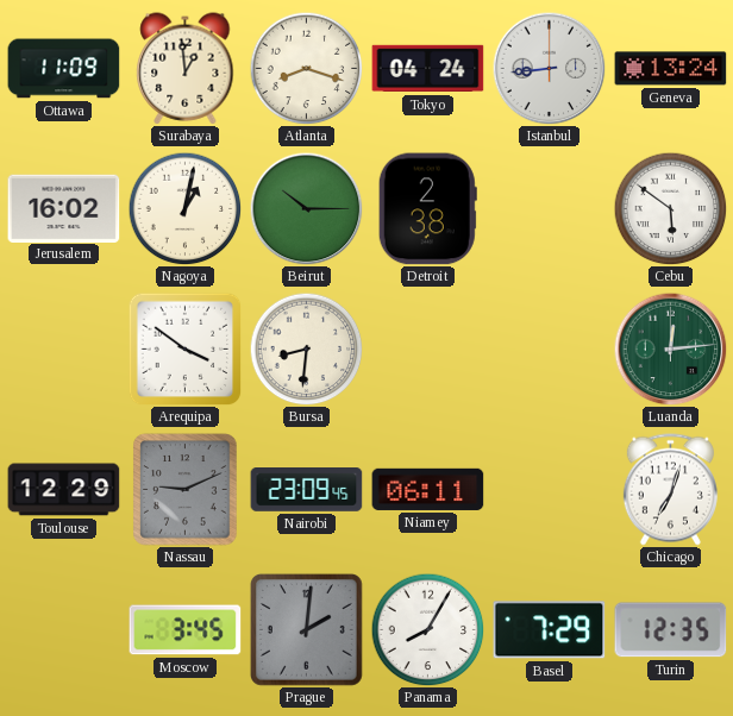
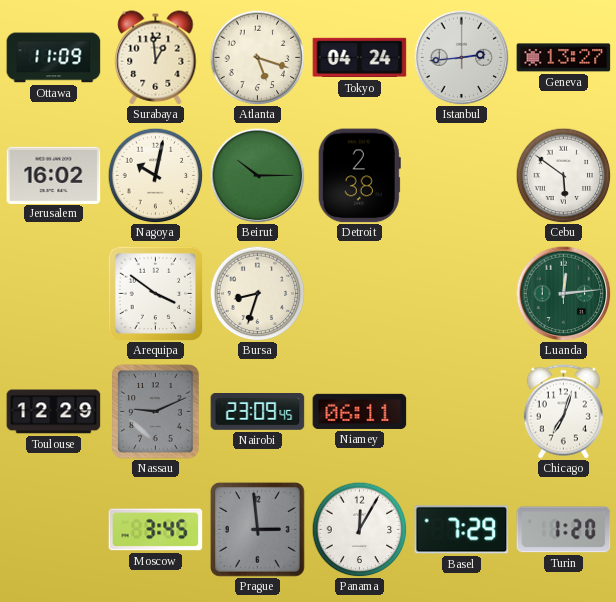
Atlanta: 8:18 -> 5:18 (257, 57)
Istanbul: 8:44 -> 2:44 (461, 57)
Geneva: 13:24 -> 13:27 (564, 58)
Nagoya: 1:02 -> 10:02 (155, 175)
Bursa: 8:31 -> 8:33 (257, 293)
Prague: 2:01 -> 2:59 (258, 530)
Panama: 8:05 -> 12:05 (359, 529)
Turin: 12:35 -> 1:20 (564, 530)
